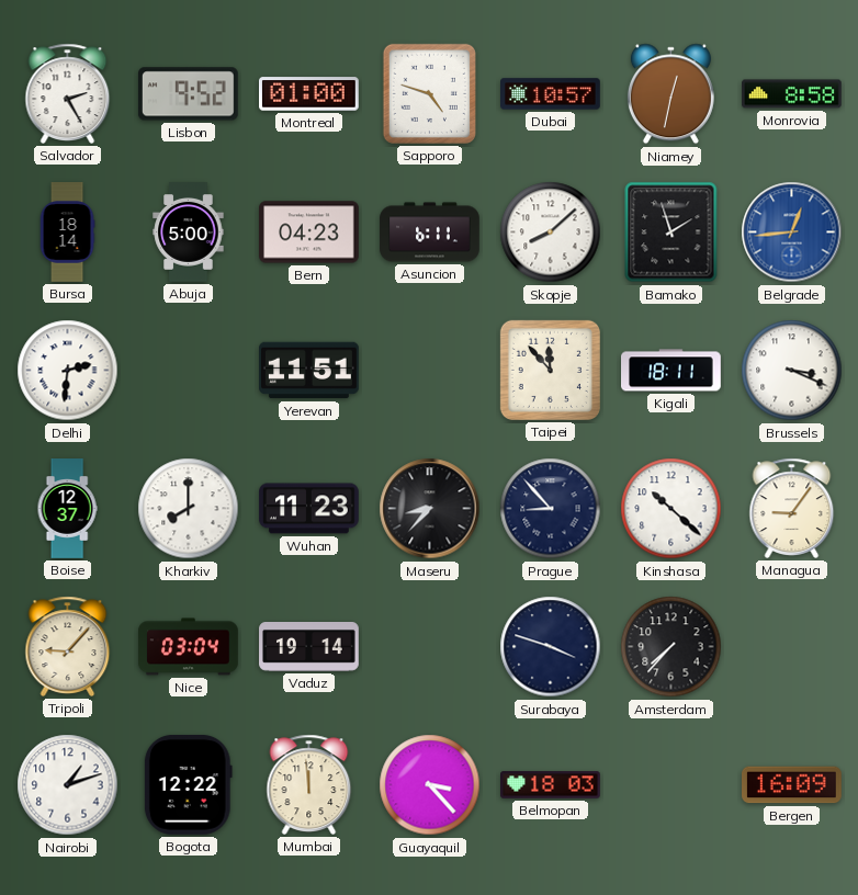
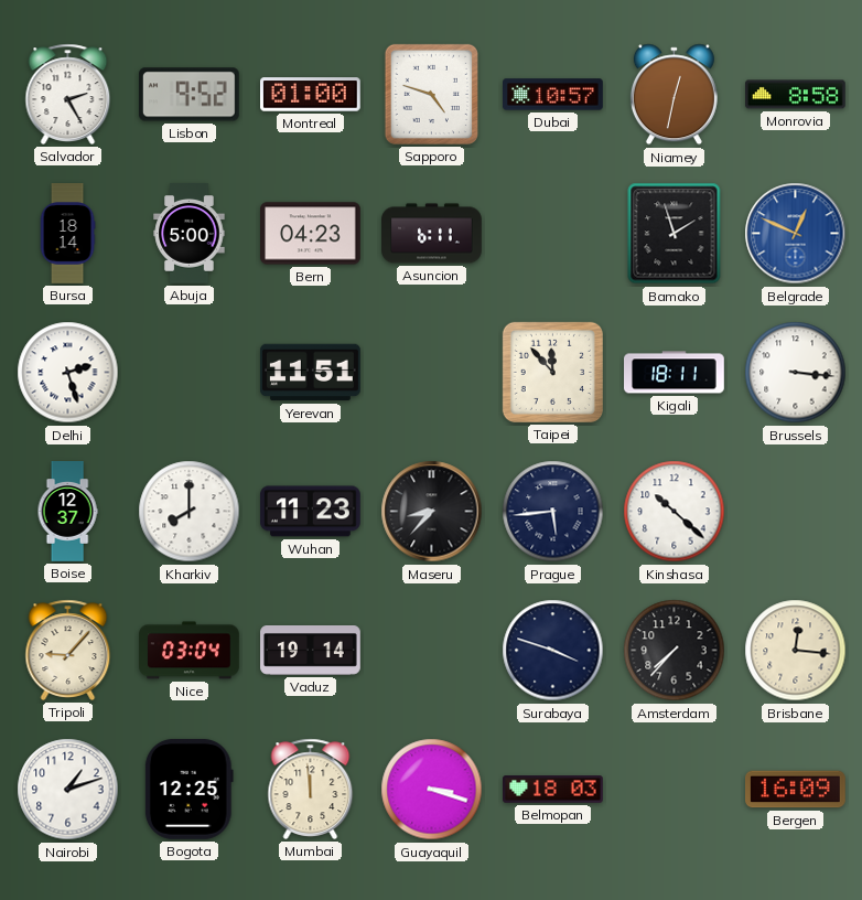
Skopje: 8:08 -> none (551, 233)
Belgrade: 12:44 -> 12:49 (796, 234)
Delhi: 2:31 -> 2:27 (68, 373)
Brussels: 3:19 -> 3:16 (796, 373)
Prague: 8:53 -> 5:44 (553, 512)
Managua: 9:06 -> none (792, 508)
Brisbane: none -> 12:16 (796, 651)
Bogota: 12:22 -> 12:25 (188, 789)
Guayaquil: 3:23 -> 3:18 (432, 790)
